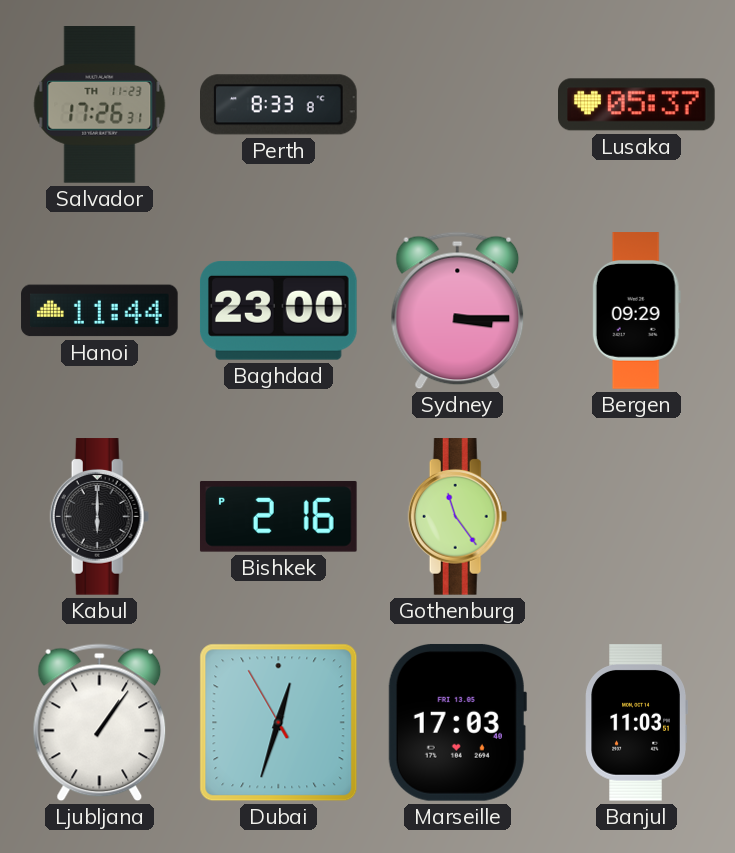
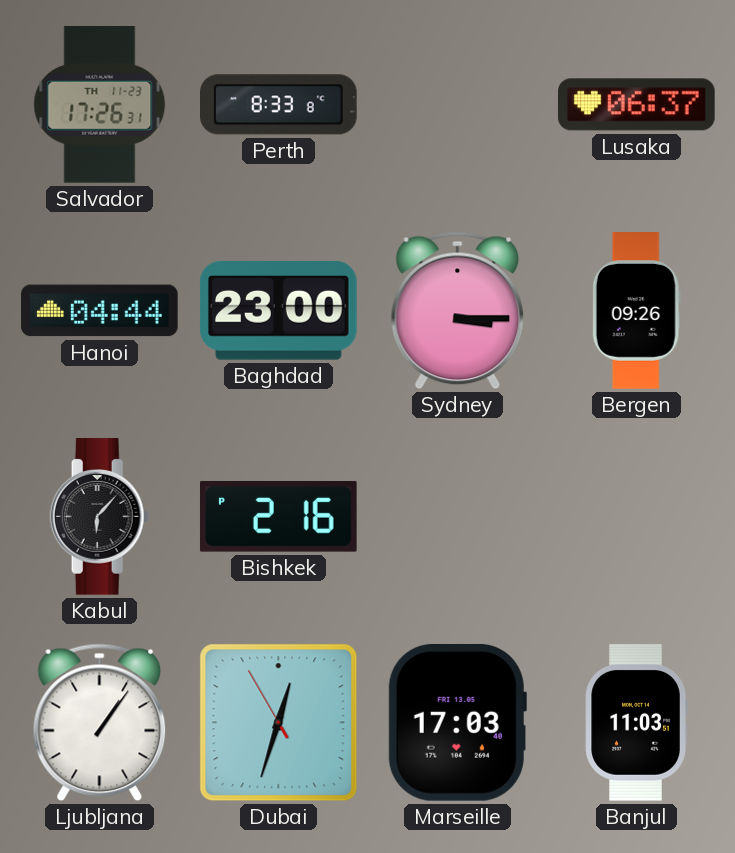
Lusaka: 05:37 -> 06:37 (637, 105)
Hanoi: 11:44 -> 04:44 (100, 311)
Bergen: 09:29 -> 09:26 (636, 311)
Kabul: 6:00 -> 6:07 (100, 517)
Gothenburg: 11:24 -> none (458, 517)
